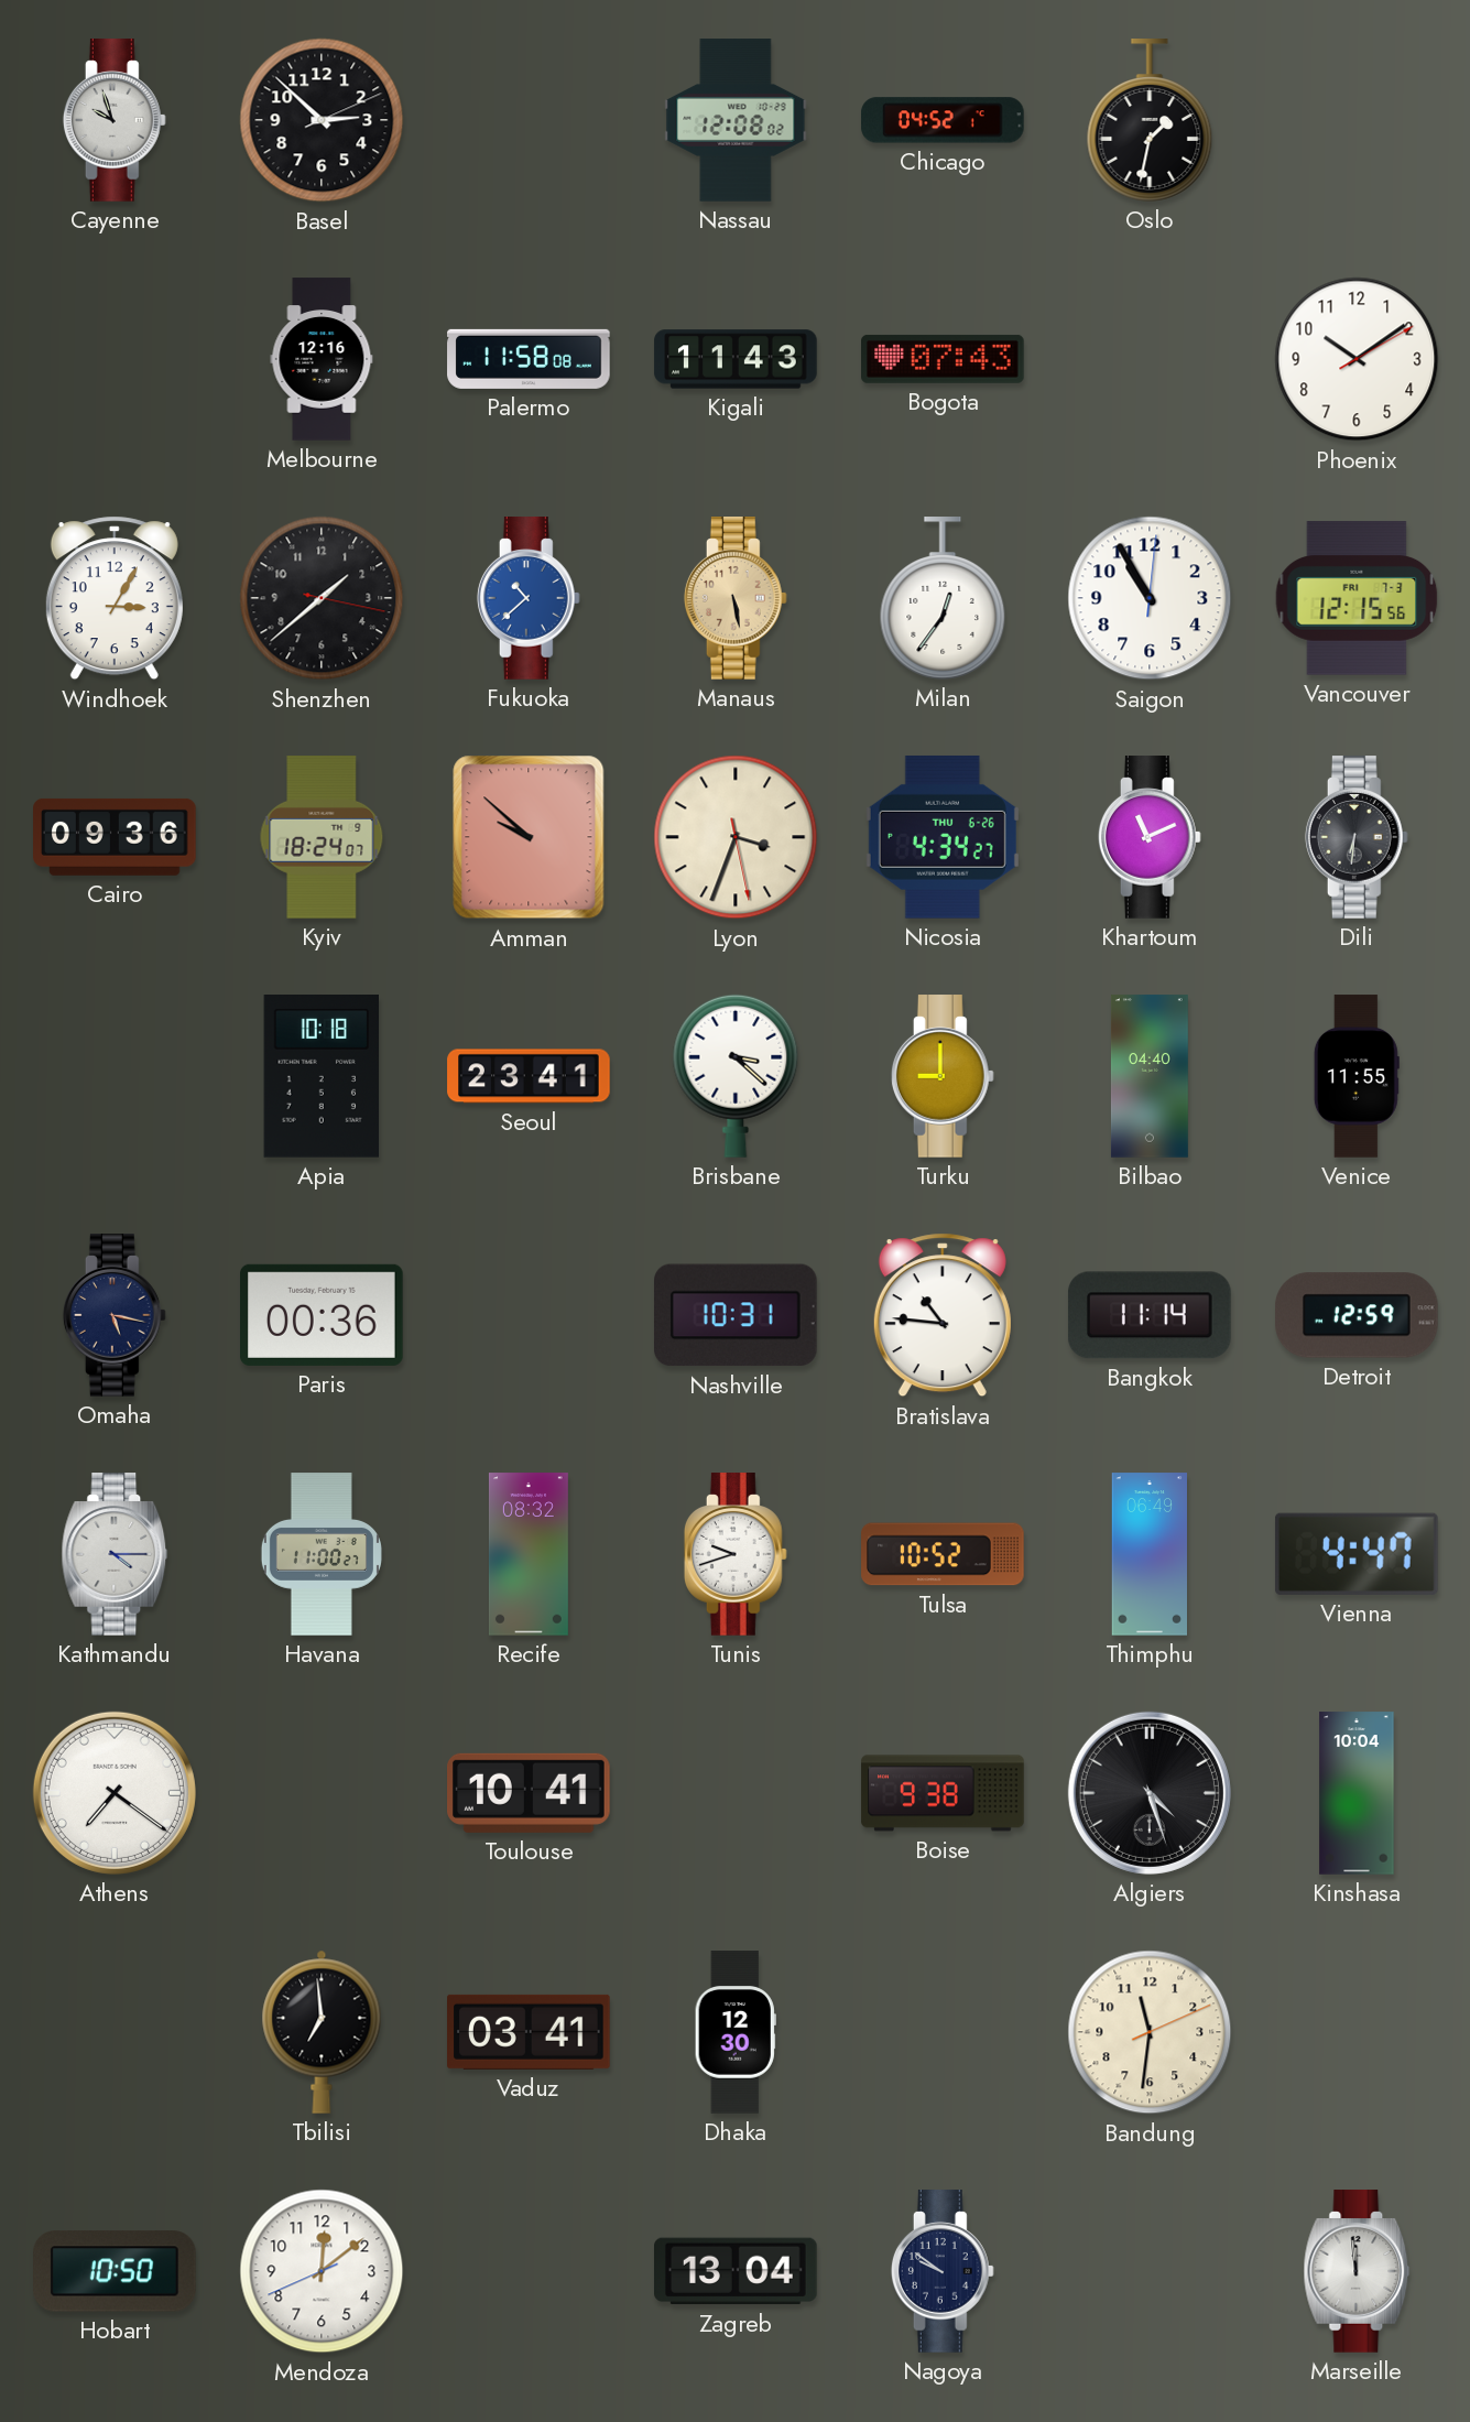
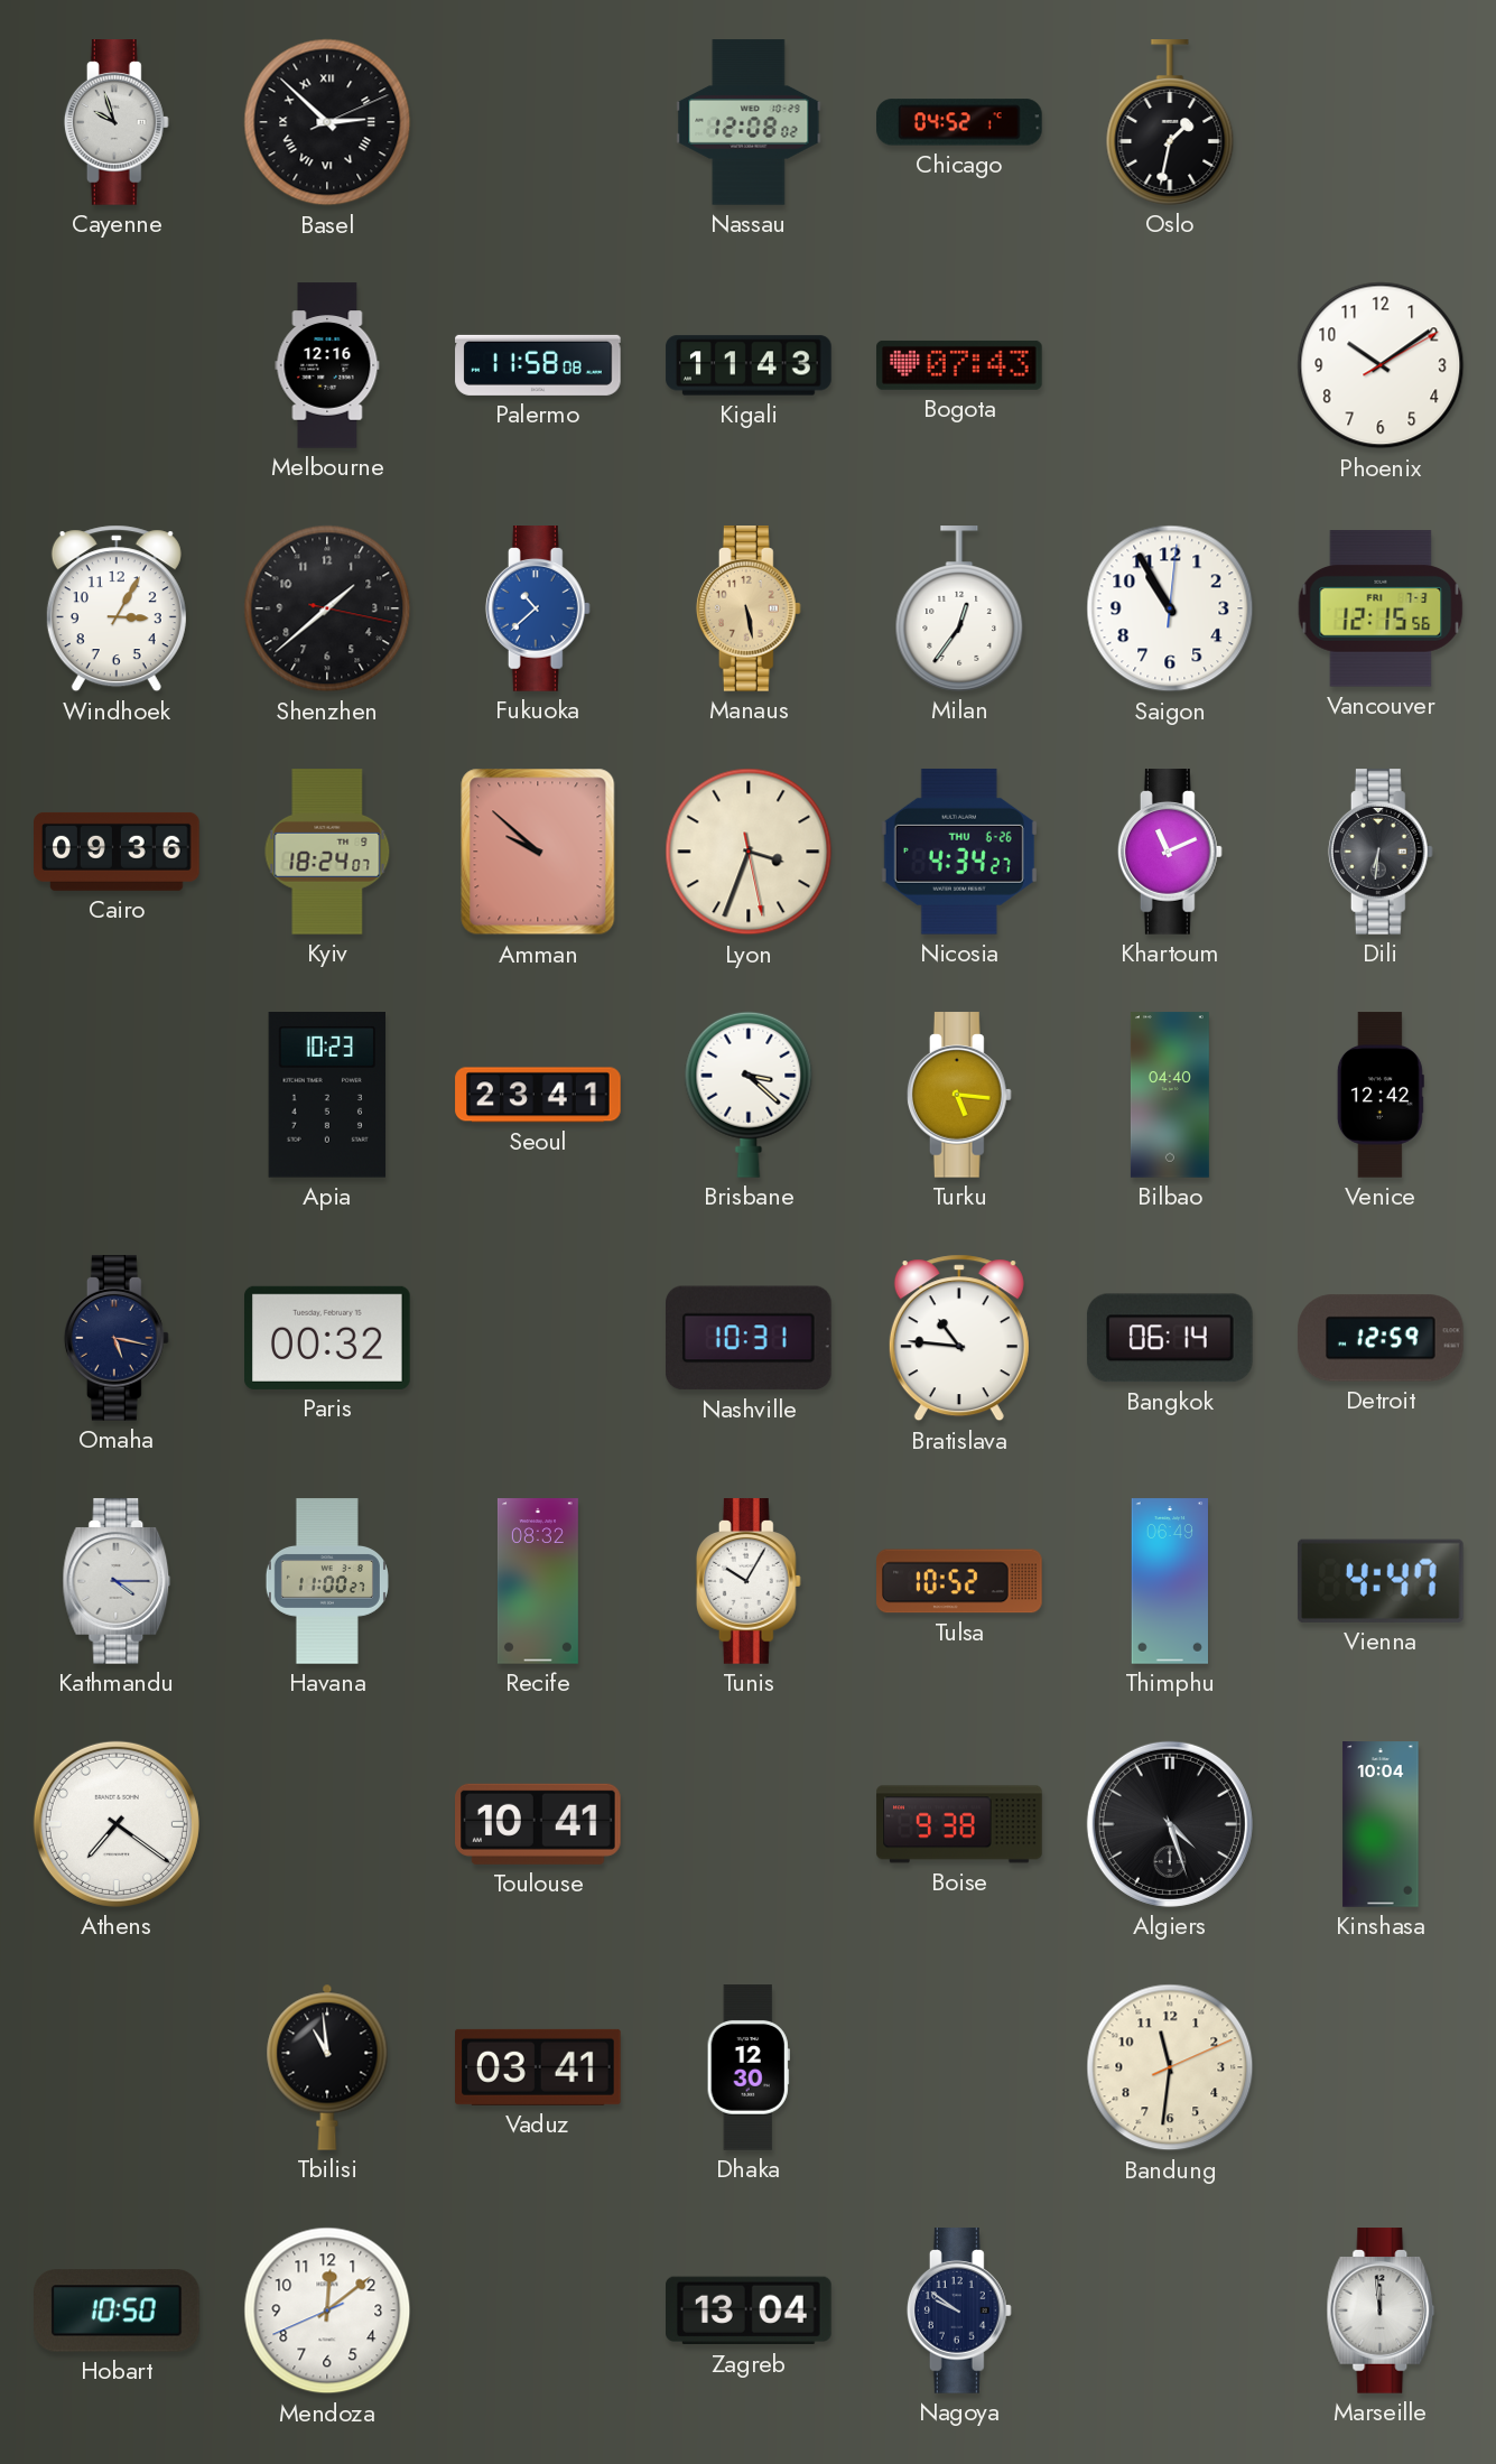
Basel numerals: Arabic -> Roman (327, 122)
Apia: 10:18 -> 10:23 (326, 1096)
Turku: 9:00 -> 5:16 (959, 1095)
Venice: 11:55 -> 12:42 (1381, 1095)
Paris: 00:36 -> 00:32 (327, 1338)
Bangkok: 11:14 -> 06:14 (1170, 1338)
Tunis: 9:42 -> 10:05 (749, 1581)
Tbilisi: 6:59 -> 10:59 (327, 2067)
